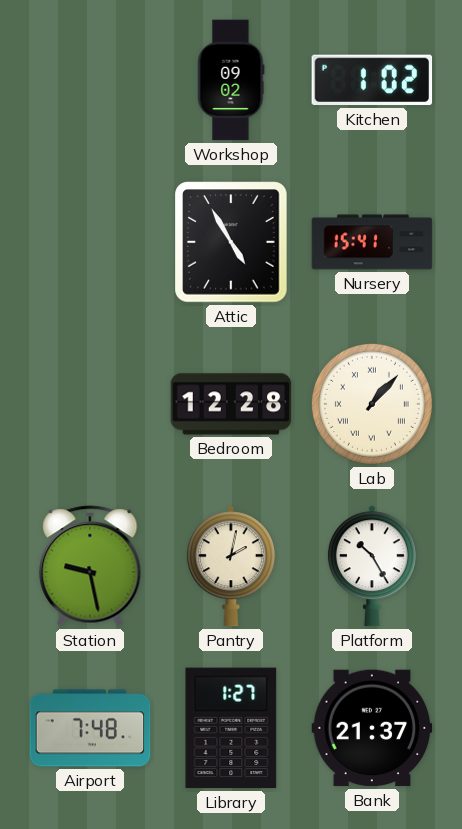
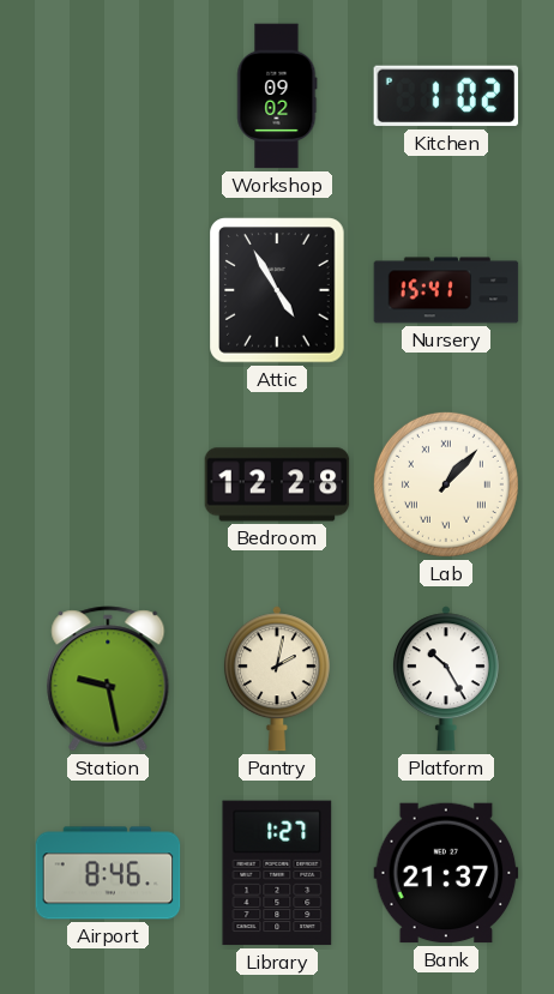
Airport: 7:48 -> 8:46 (108, 873)
